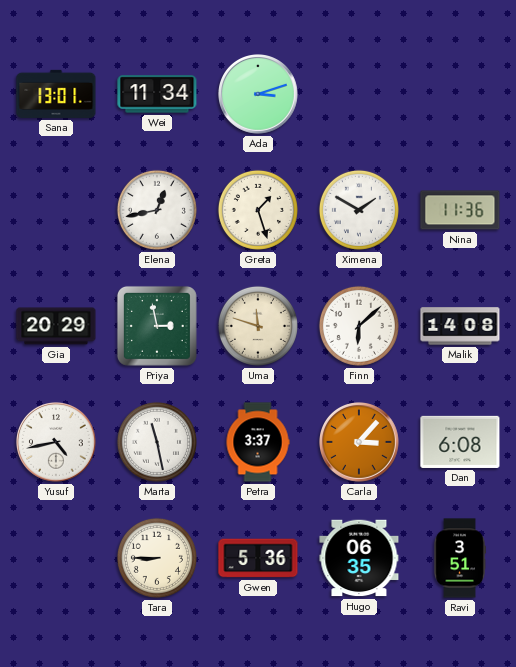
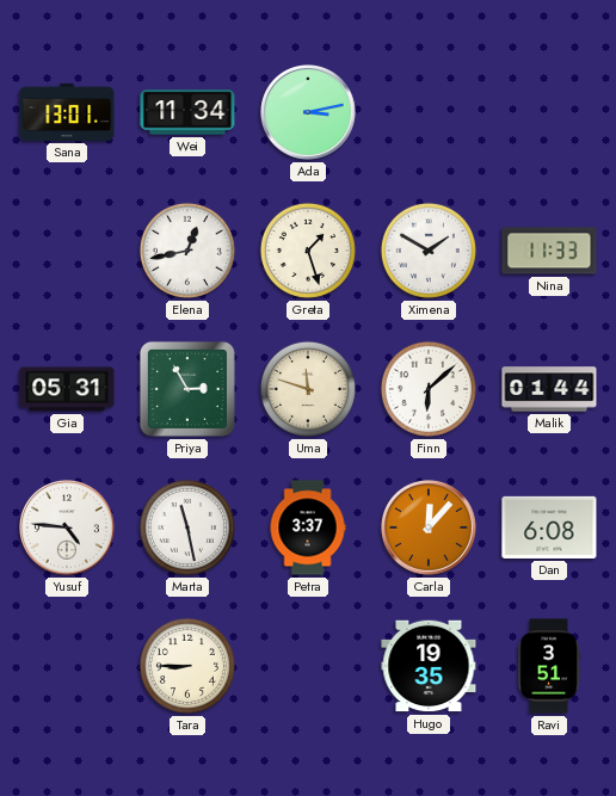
Ada: 3:12 -> 3:13 (309, 113)
Nina: 11:36 -> 11:33 (549, 251)
Gia: 20:29 -> 05:31 (67, 389)
Priya: 2:58 -> 2:55 (187, 389)
Malik: 14:08 -> 01:44 (549, 389)
Yusuf: 4:43 -> 4:46 (68, 529)
Carla: 3:07 -> 12:07 (430, 529)
Gwen: 5:36 -> none (258, 558)
Hugo: 06:35 -> 19:35 (429, 666)
